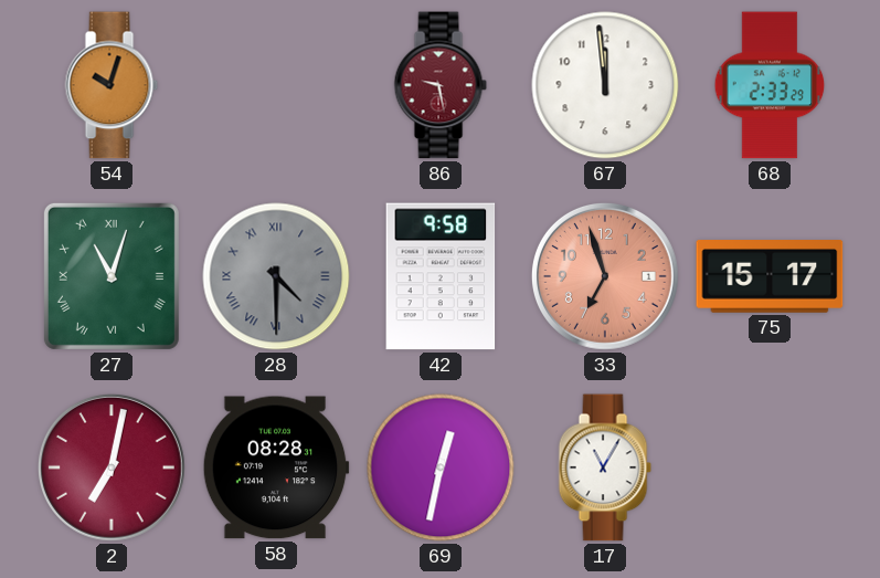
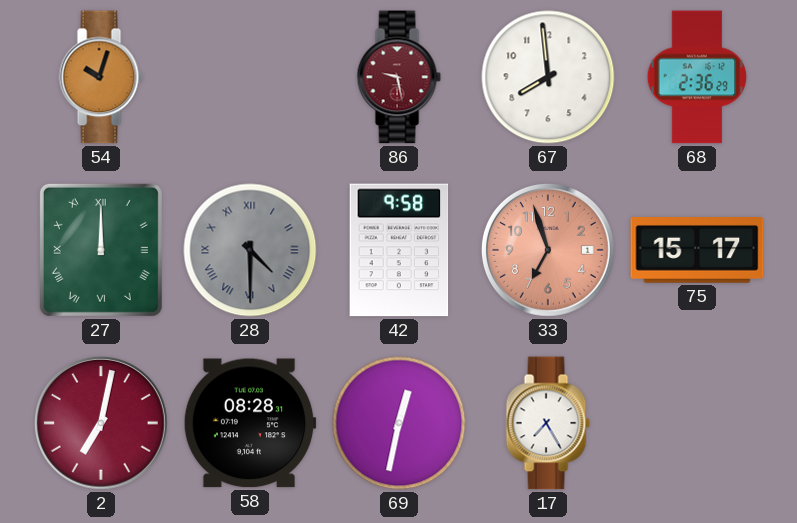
67: 11:59 -> 7:59 (548, 77)
68: 2:33 -> 2:36 (697, 77)
27: 11:03 -> 12:00 (101, 250)
17: 11:05 -> 7:25 (548, 423)
